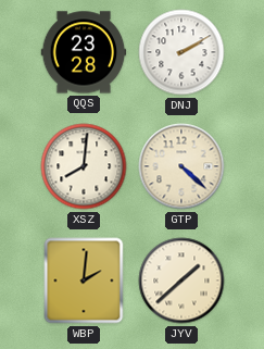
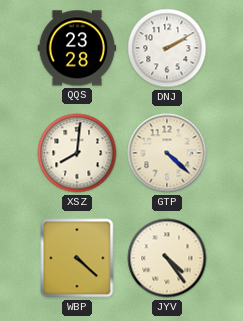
WBP: 2:01 -> 4:22 (77, 258)
JYV: 1:38 -> 4:24 (167, 258)
